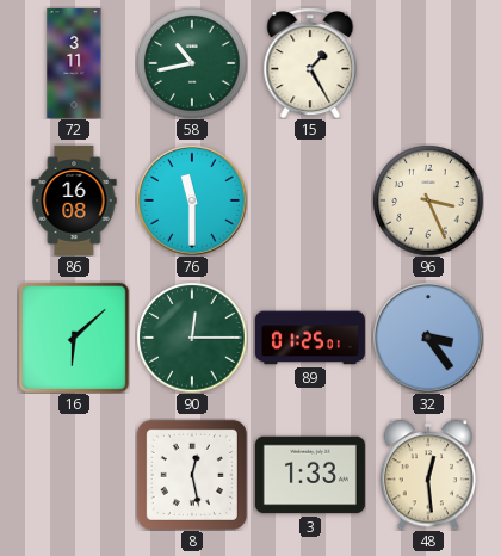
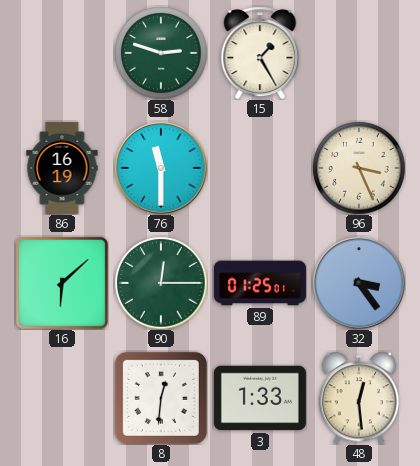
72: 3:11 -> none (74, 63)
58: 10:43 -> 2:48 (161, 53)
86: 16:08 -> 16:19 (62, 168)
8: 12:28 -> 12:31 (161, 398)
